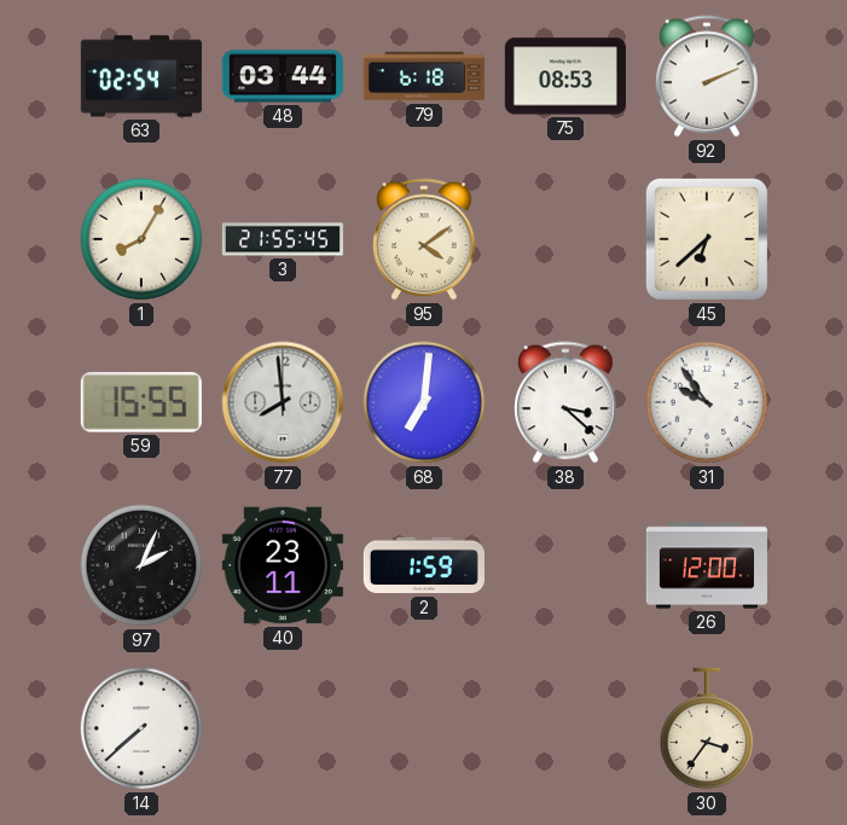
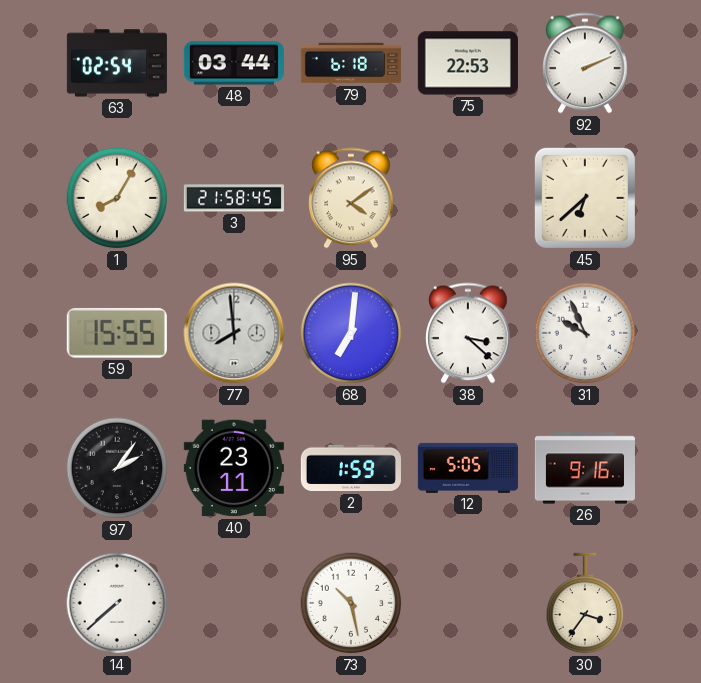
75: 08:53 -> 22:53 (468, 63)
3: 21:55 -> 21:58 (234, 198)
31: 9:54 -> 9:56 (585, 333)
97: 2:04 -> 2:06 (117, 468)
12: none -> 5:05 (468, 468)
26: 12:00 -> 9:16 (585, 468)
73: none -> 10:28 (351, 603)
